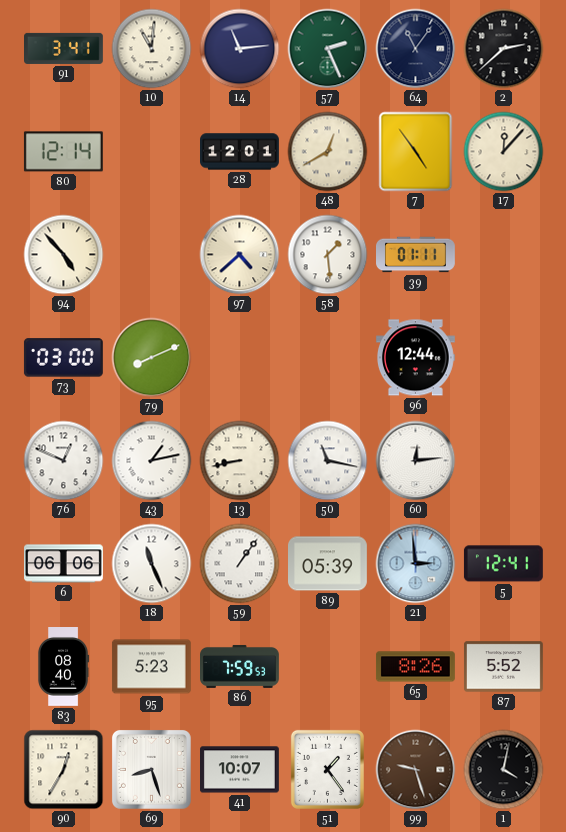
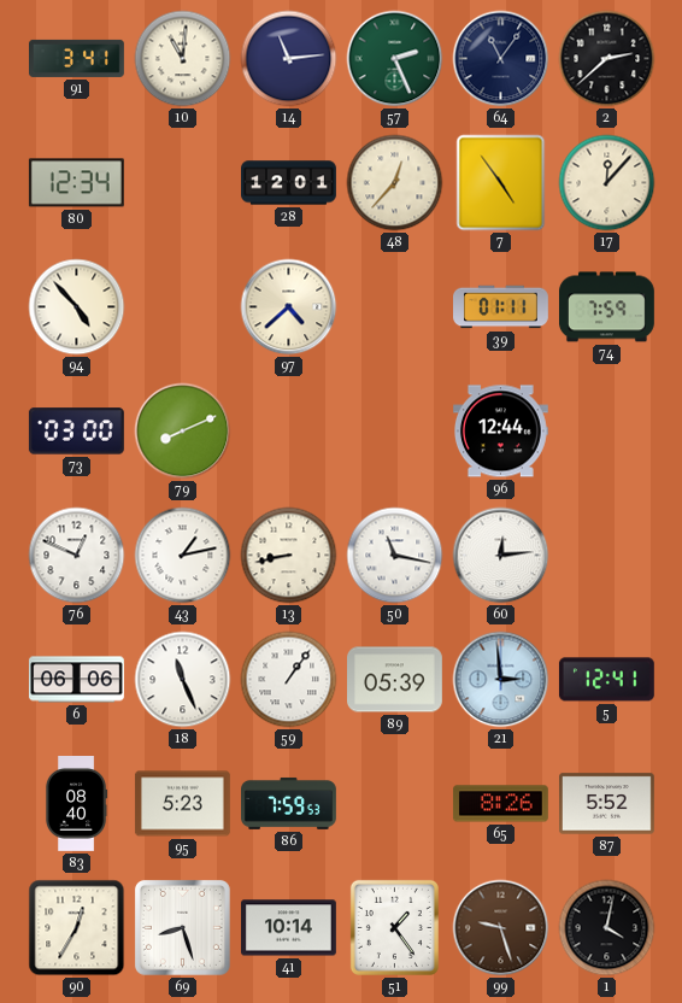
80: 12:14 -> 12:34 (76, 183)
48: 12:40 -> 12:37 (395, 183)
58: 1:29 -> none (328, 255)
74: none -> 7:59 (606, 307)
41: 10:07 -> 10:14 (289, 928)
